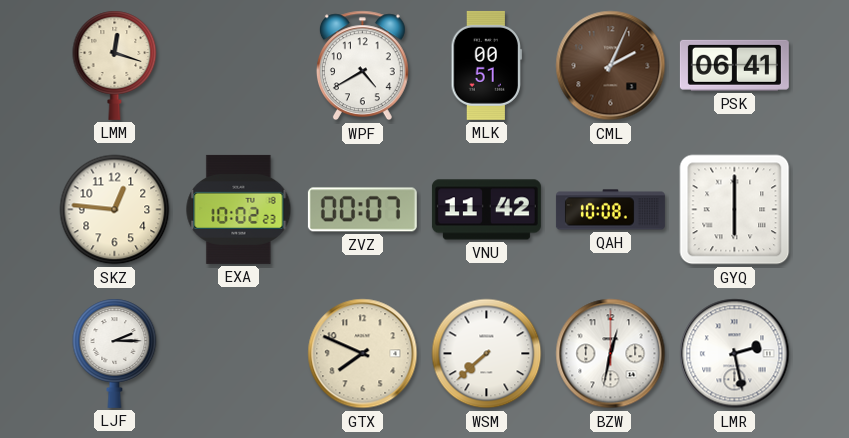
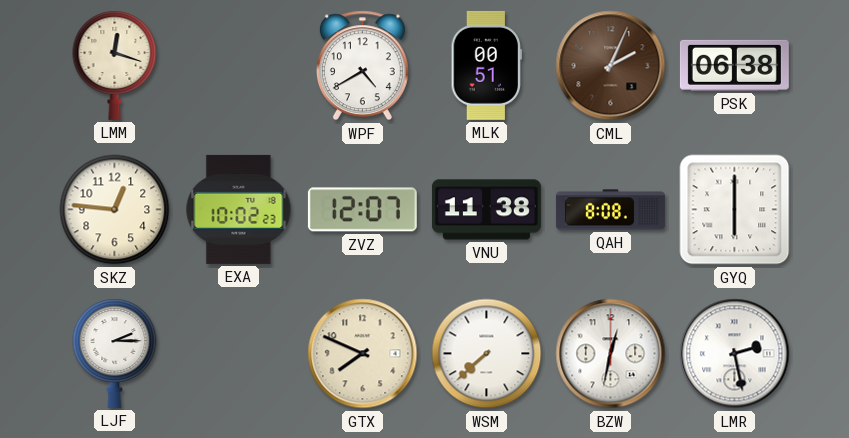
PSK: 06:41 -> 06:38 (734, 65)
ZVZ: 00:07 -> 12:07 (362, 210)
VNU: 11:42 -> 11:38 (486, 210)
QAH: 10:08 -> 8:08 (610, 210)
